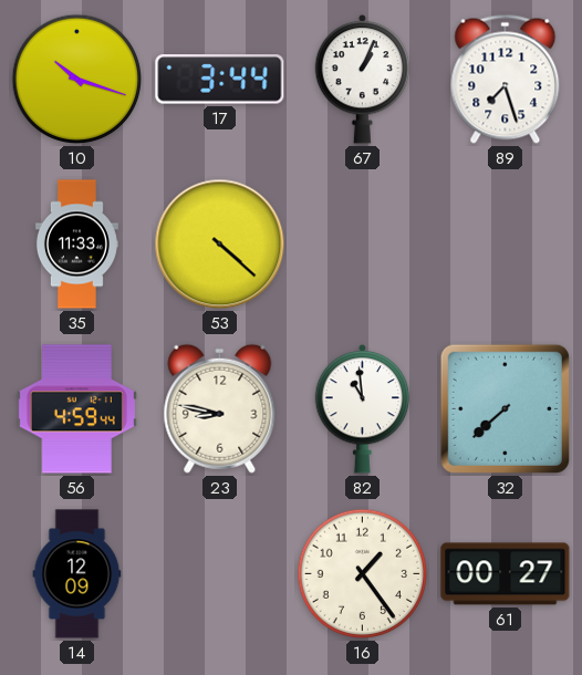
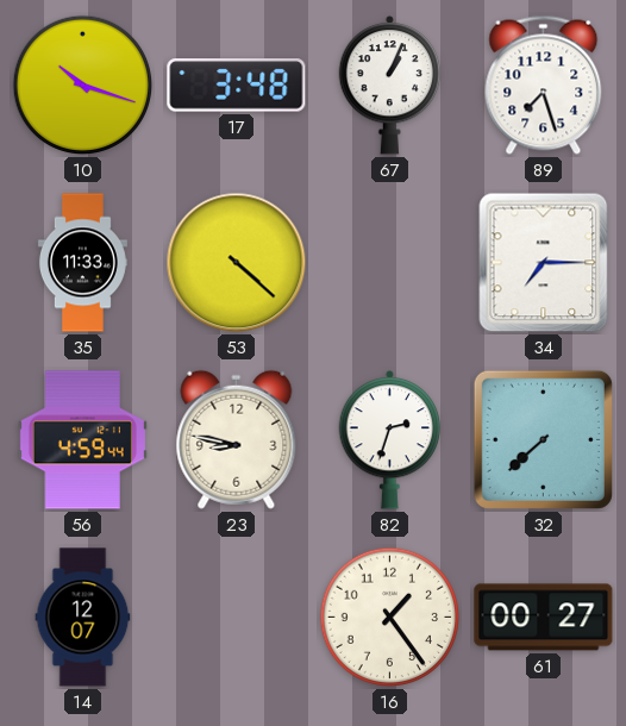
17: 3:44 -> 3:48 (237, 86)
34: none -> 7:15 (544, 263)
82: 10:59 -> 2:33 (390, 439)
14: 12:09 -> 12:07 (83, 618)
